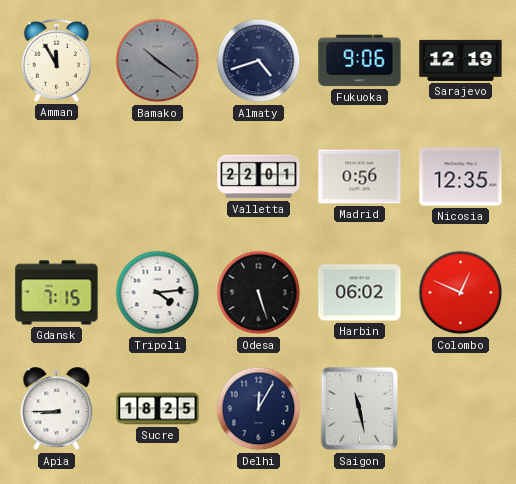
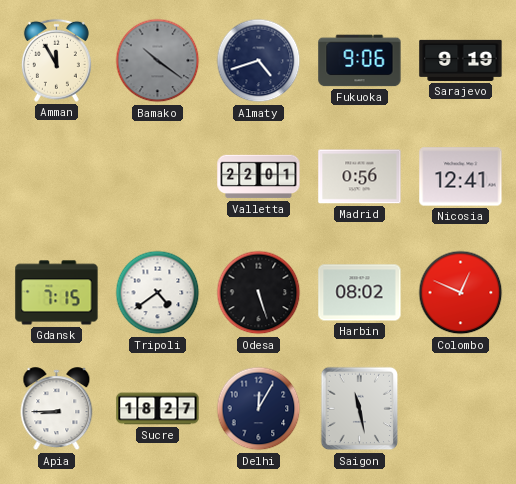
Sarajevo: 12:19 -> 9:19 (461, 60)
Nicosia: 12:35 -> 12:41 (461, 177)
Tripoli: 4:14 -> 4:39 (158, 293)
Harbin: 06:02 -> 08:02 (360, 293)
Sucre: 18:25 -> 18:27 (158, 409)
